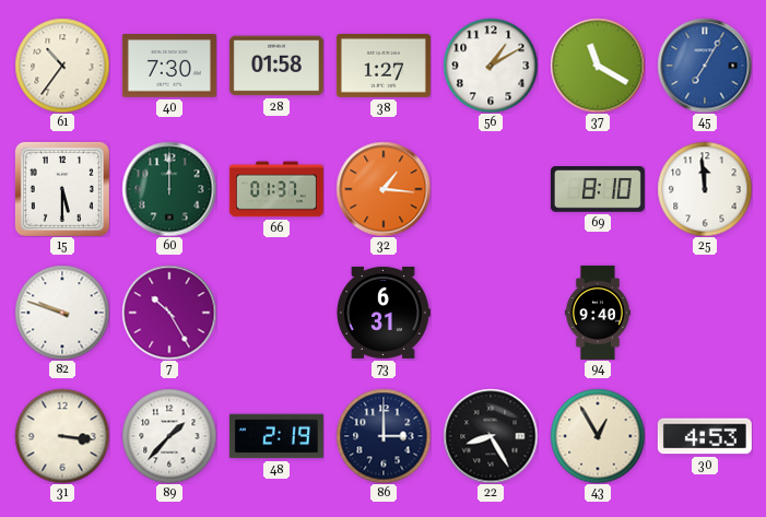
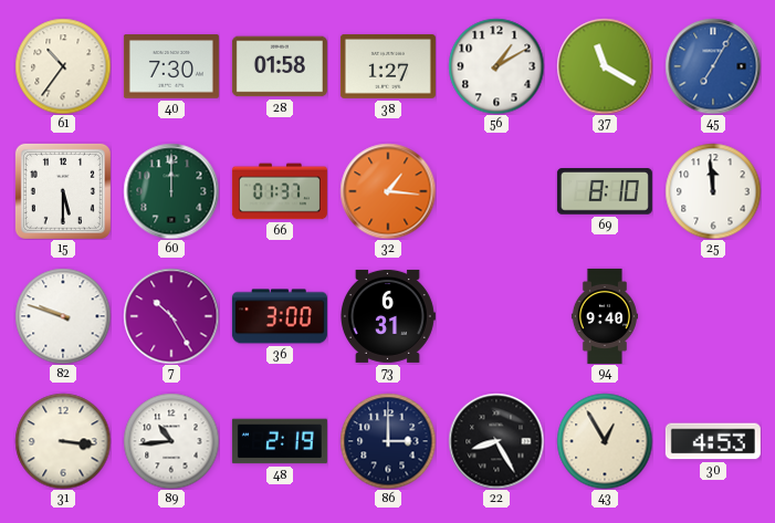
36: none -> 3:00 (280, 316)
89: 1:37 -> 10:44 (171, 441)
